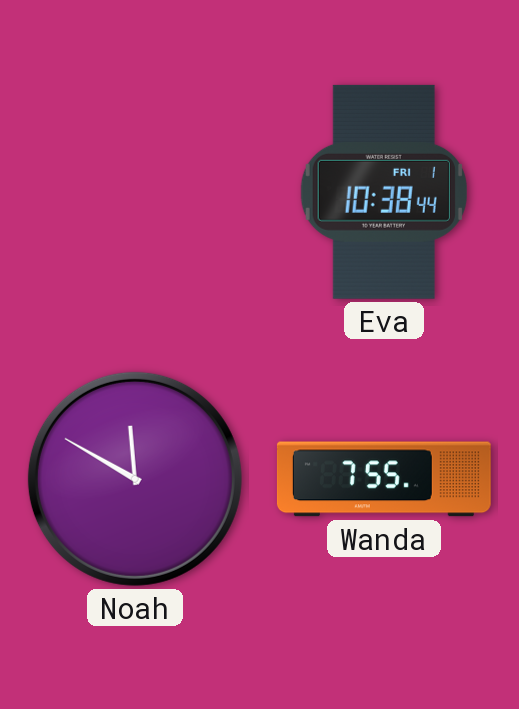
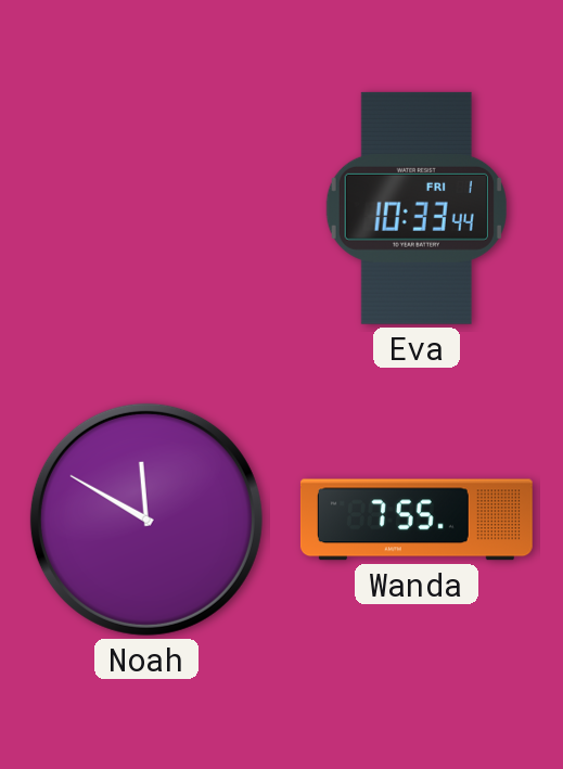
Eva: 10:38 -> 10:33 (417, 208)
